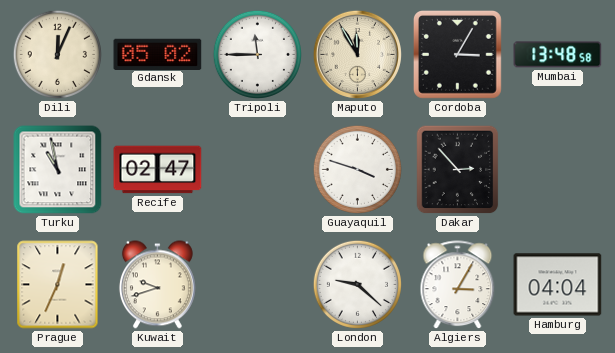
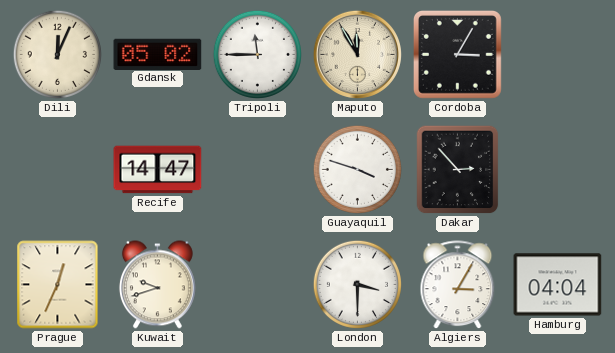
Mumbai: 13:48 -> none (558, 55)
Turku: 10:58 -> none (58, 170)
Recife: 02:47 -> 14:47 (158, 170)
London: 9:22 -> 3:30 (357, 284)
